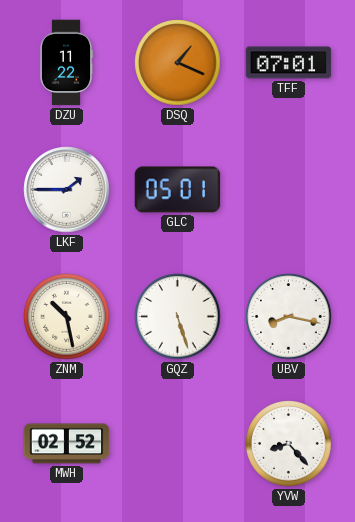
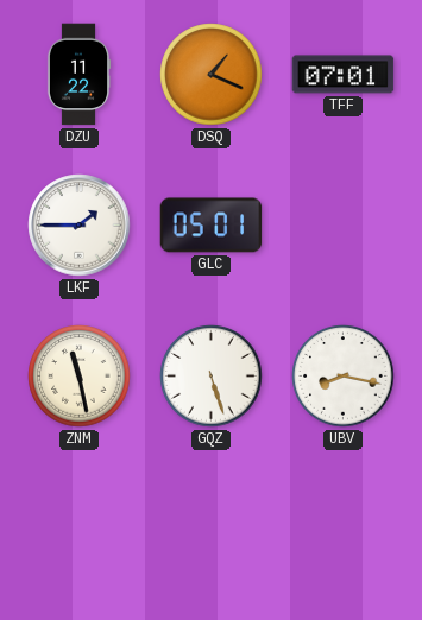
ZNM: 10:28 -> 11:28 (80, 377)
MWH: 02:52 -> none (67, 444)
YVW: 8:23 -> none (289, 444)
